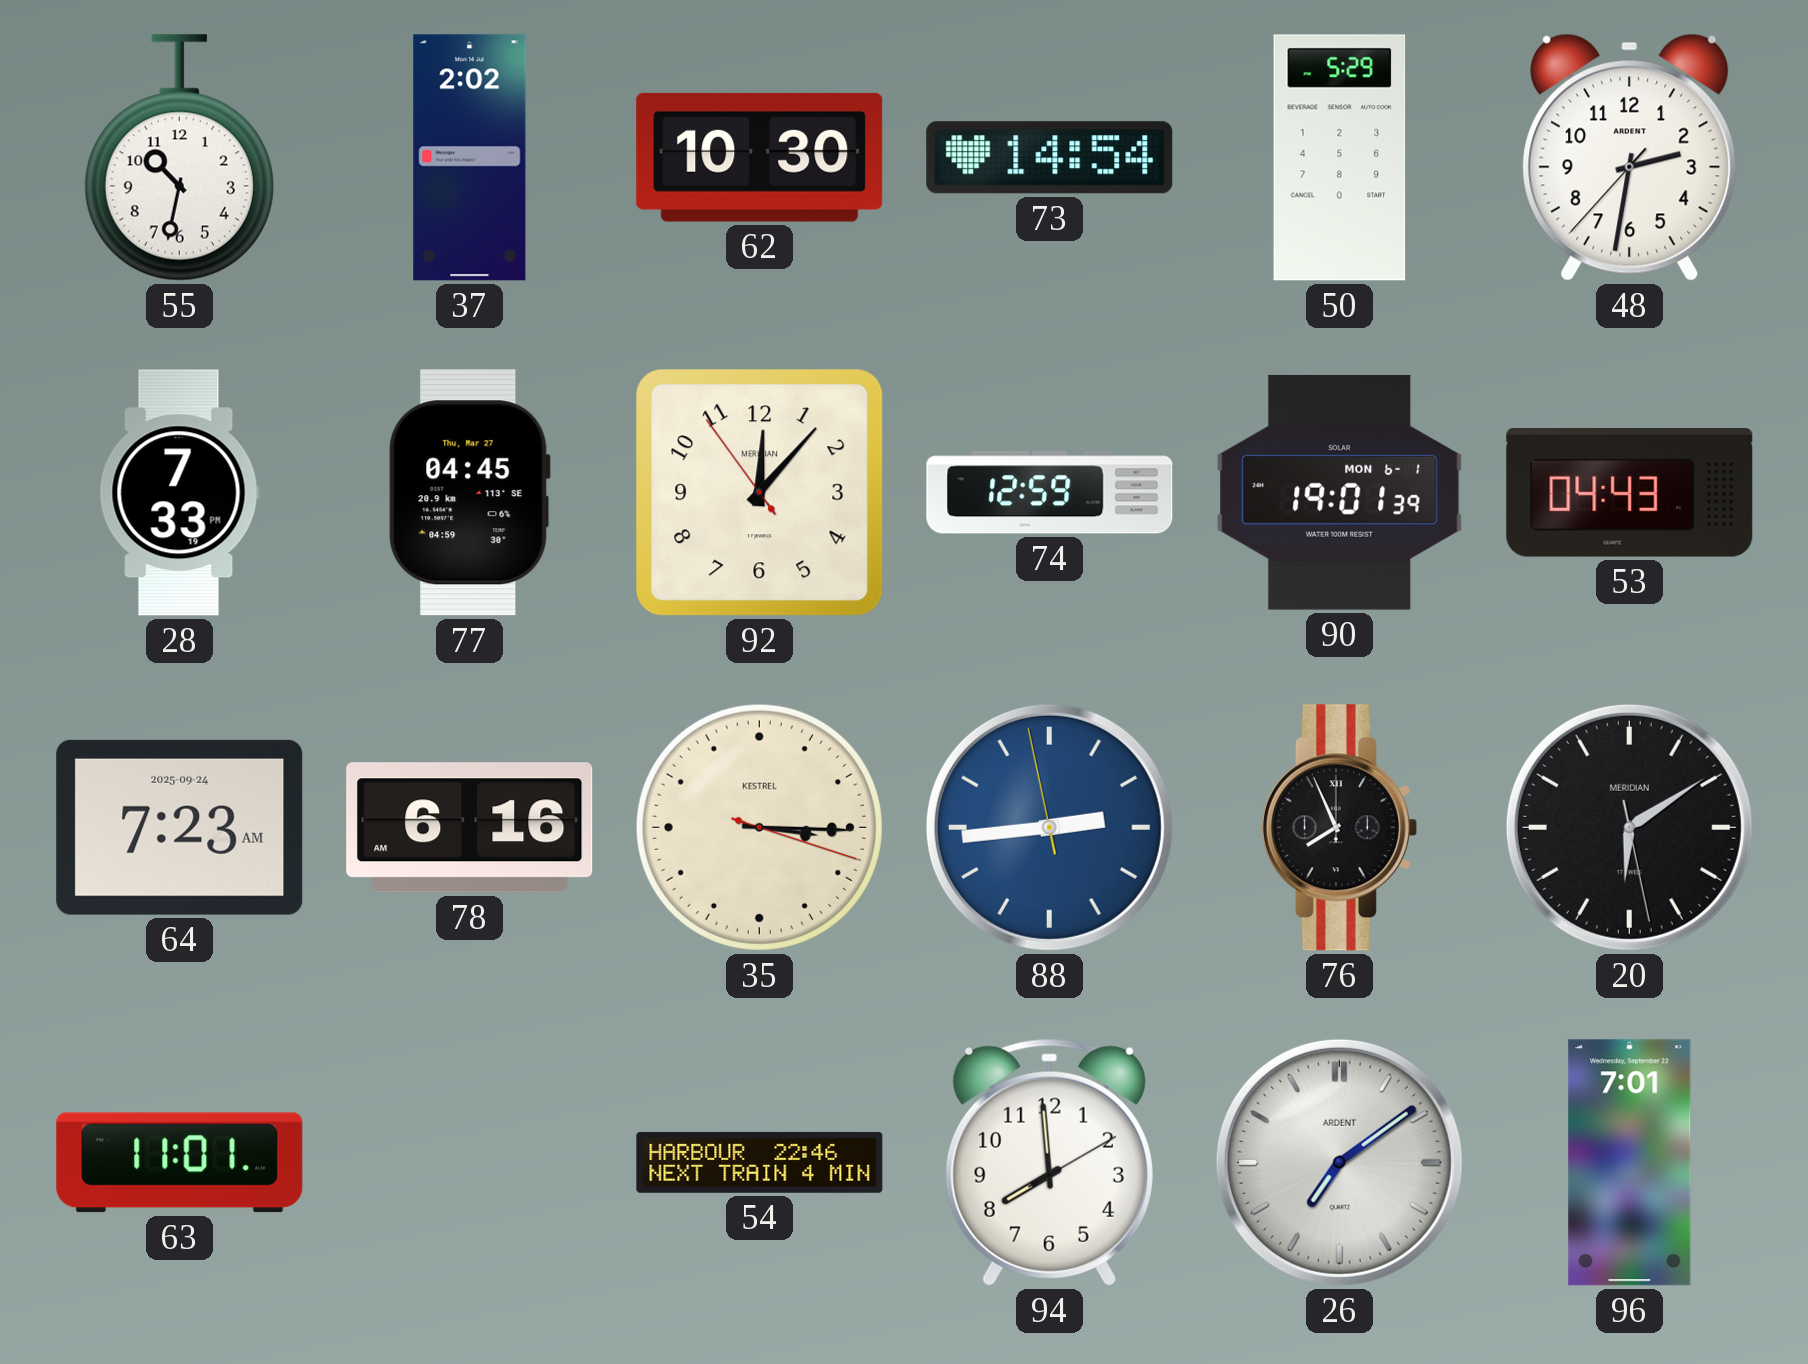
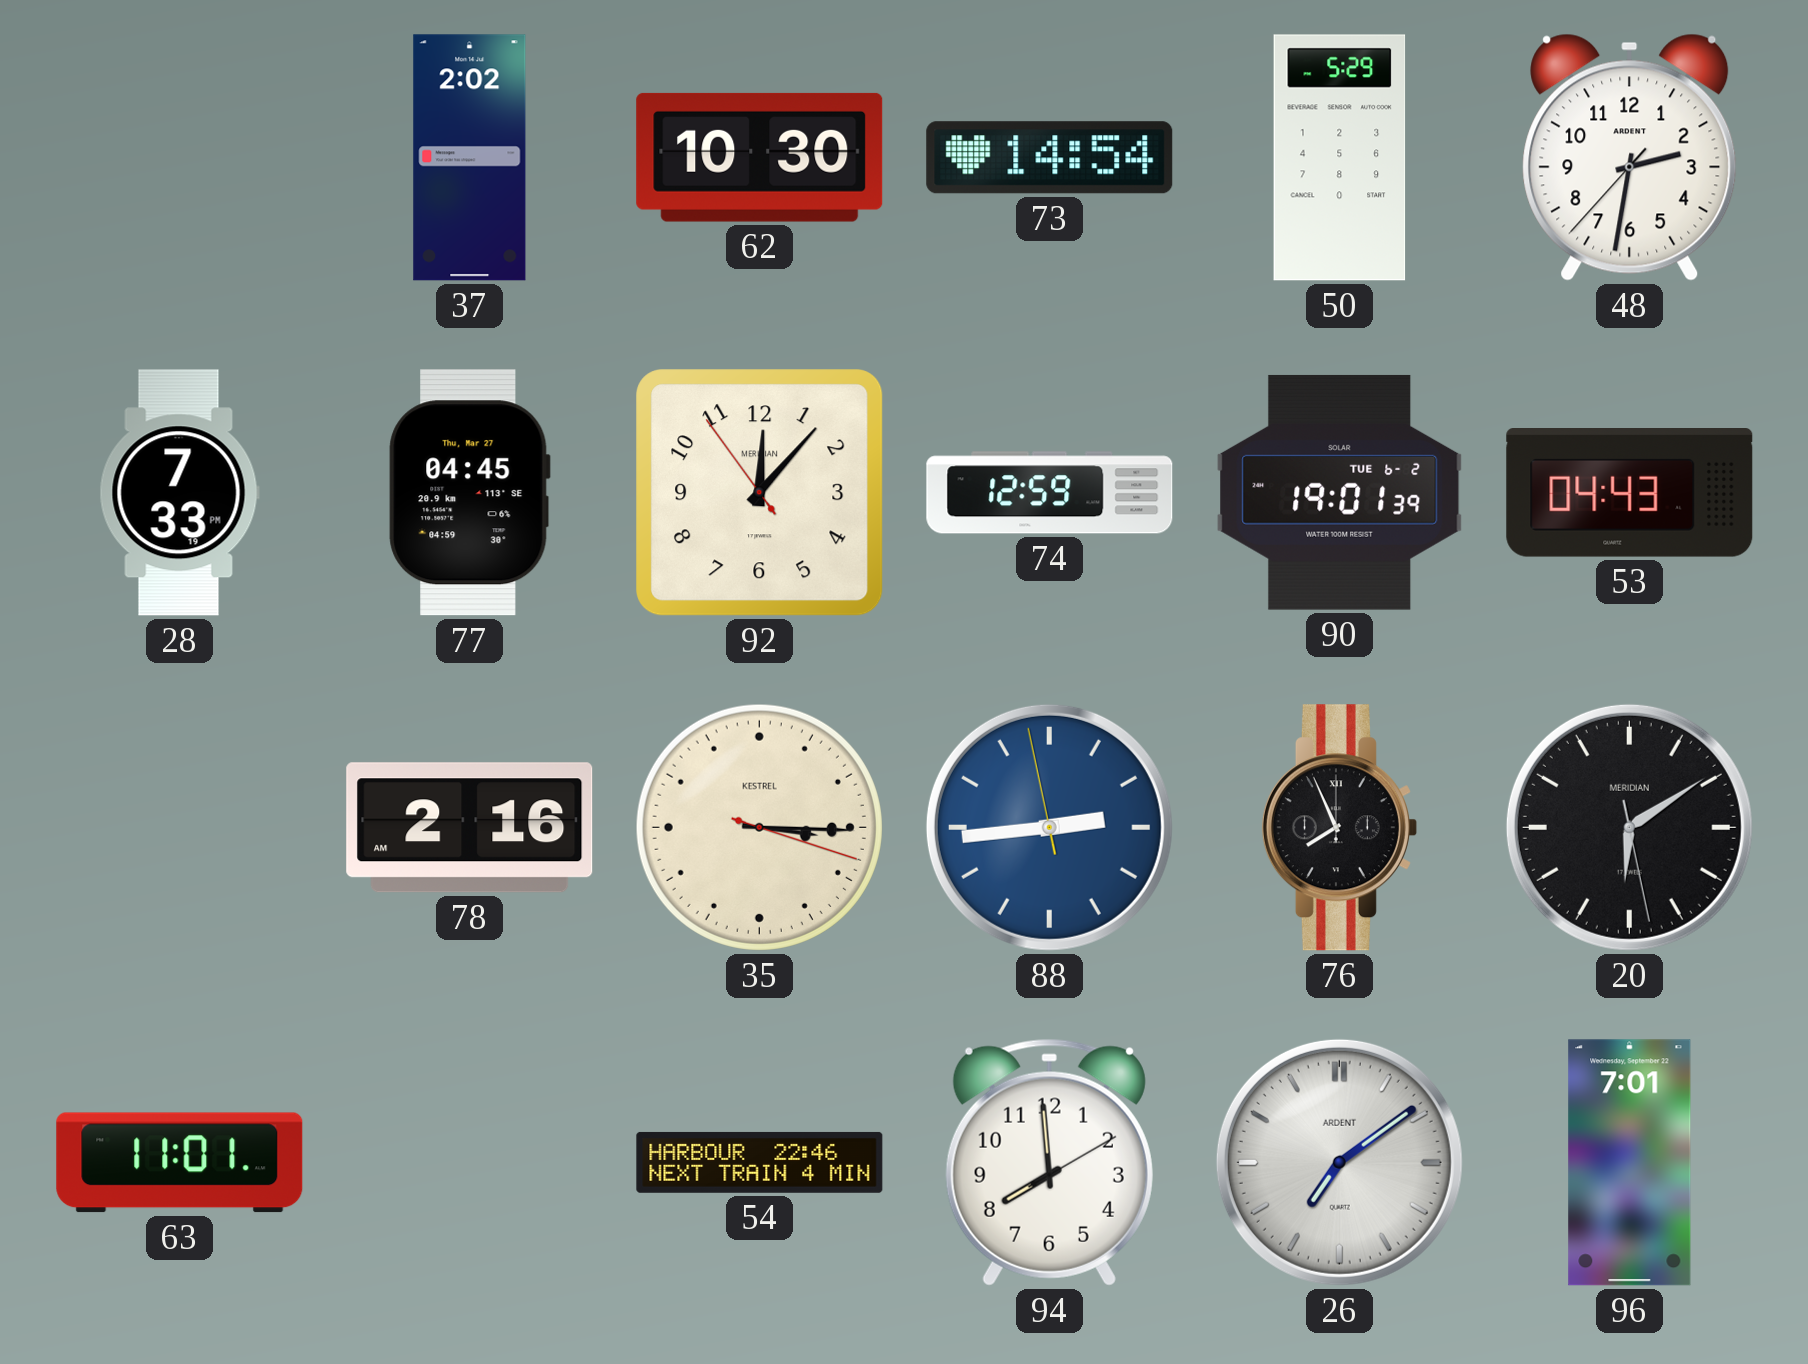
55: 10:32 -> none (179, 158)
90 date: MON 6-1 -> TUE 6-2 (1340, 492)
64: 7:23 -> none (180, 827)
78: 6:16 -> 2:16 (470, 828)
